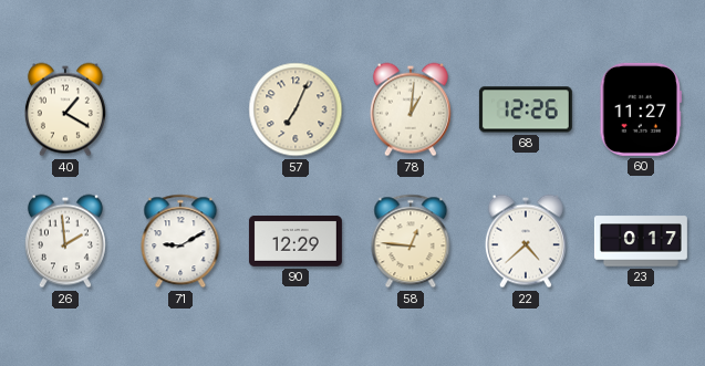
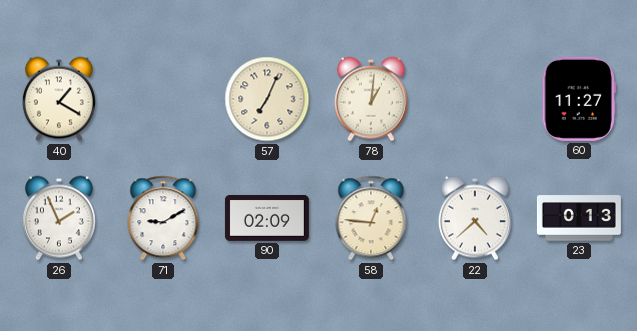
68: 12:26 -> none (526, 109)
26: 1:59 -> 1:56 (59, 218)
90: 12:29 -> 02:09 (267, 218)
23: 0:17 -> 0:13 (579, 218)
